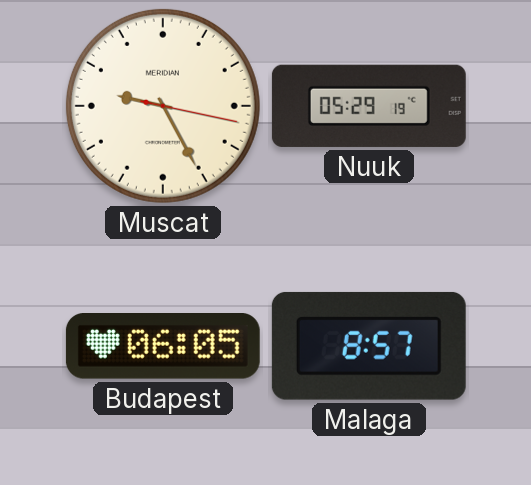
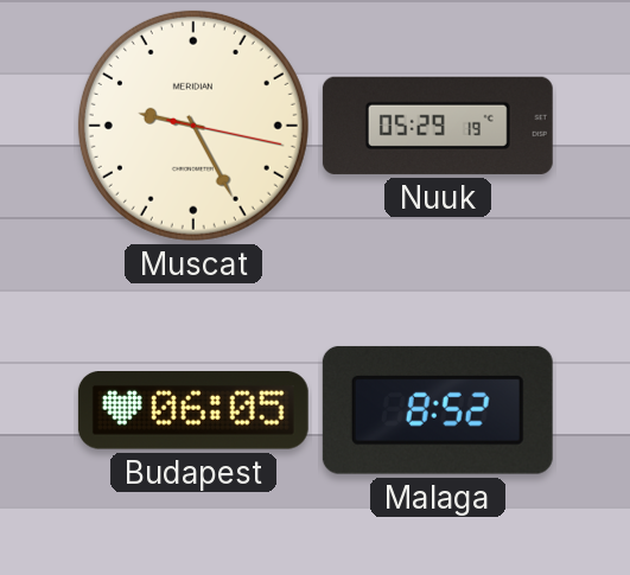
Malaga: 8:57 -> 8:52 (438, 410)
